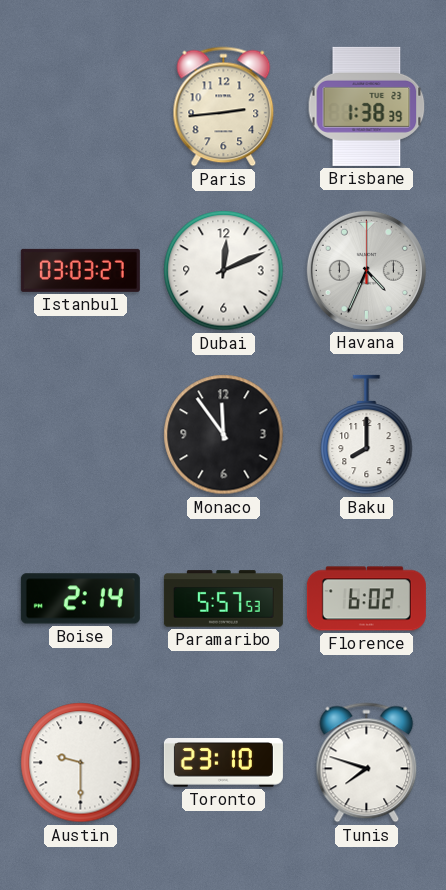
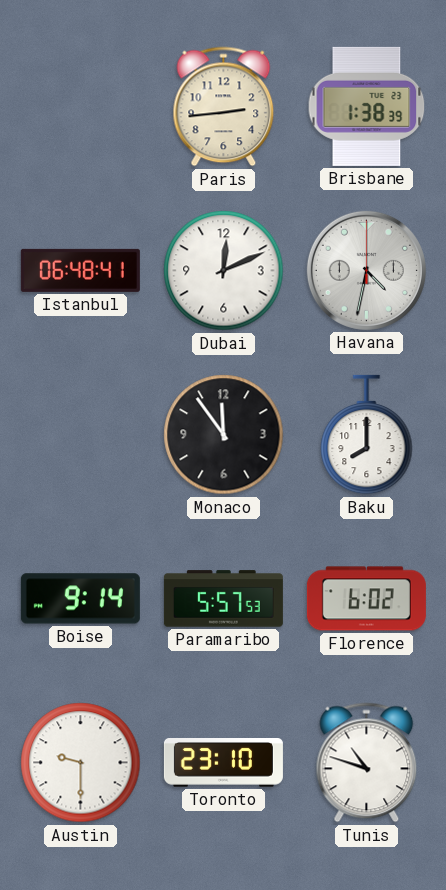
Istanbul: 03:03 -> 06:48 (80, 270)
Havana: 4:34 -> 4:32 (366, 270)
Boise: 2:14 -> 9:14 (80, 599)
Tunis: 7:48 -> 10:48 (367, 763)
